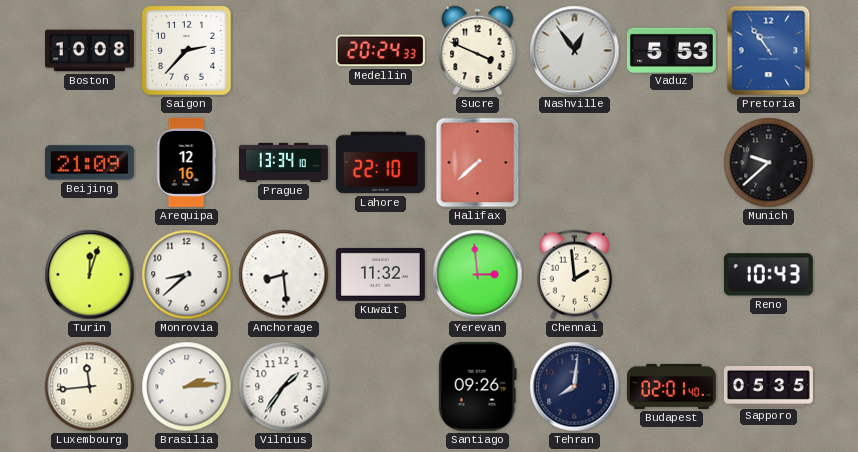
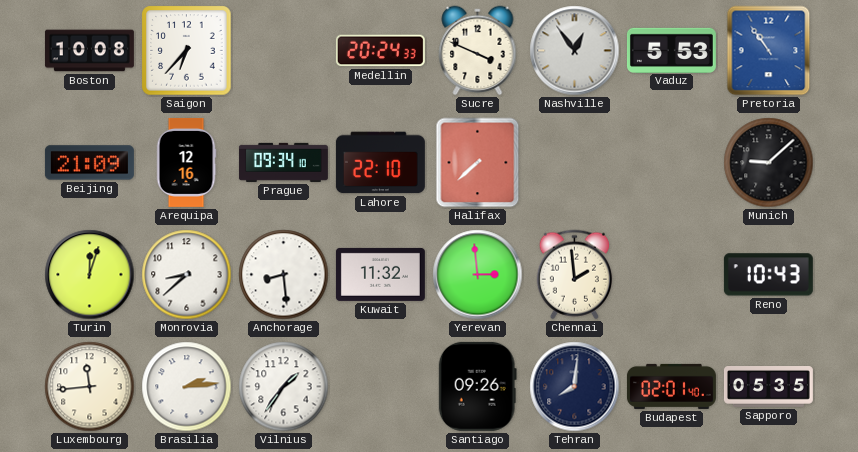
Saigon: 2:37 -> 6:37 (187, 51)
Prague: 13:34 -> 09:34 (283, 162)
Munich: 9:38 -> 9:08 (769, 163)
